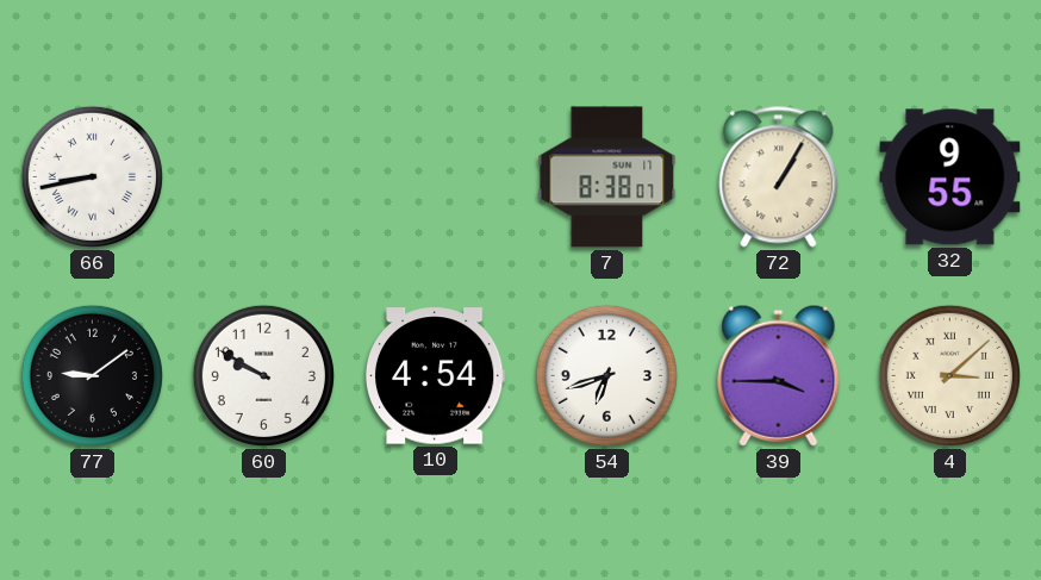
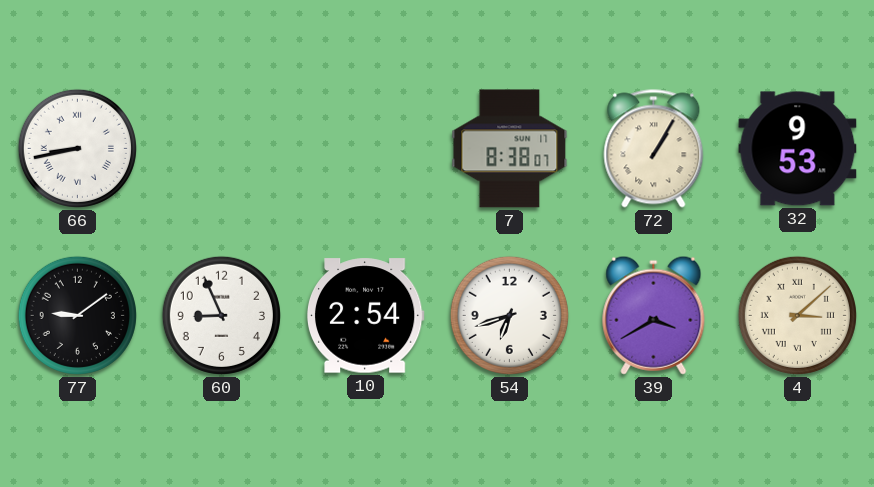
32: 9:55 -> 9:53 (798, 149)
60: 9:50 -> 8:56 (221, 315)
10: 4:54 -> 2:54 (365, 316)
39: 3:45 -> 3:40 (654, 315)
